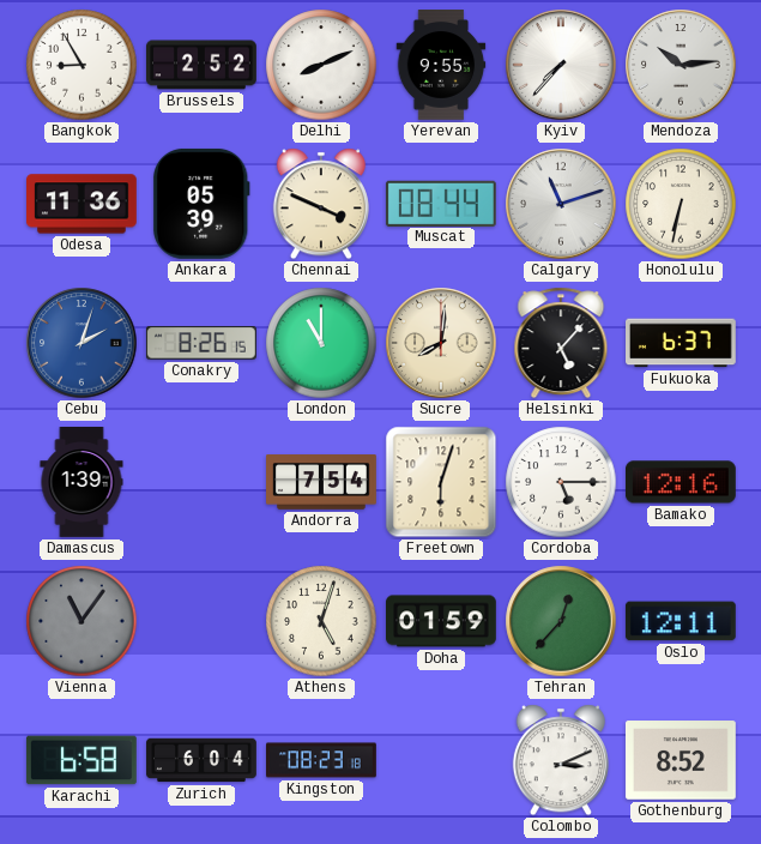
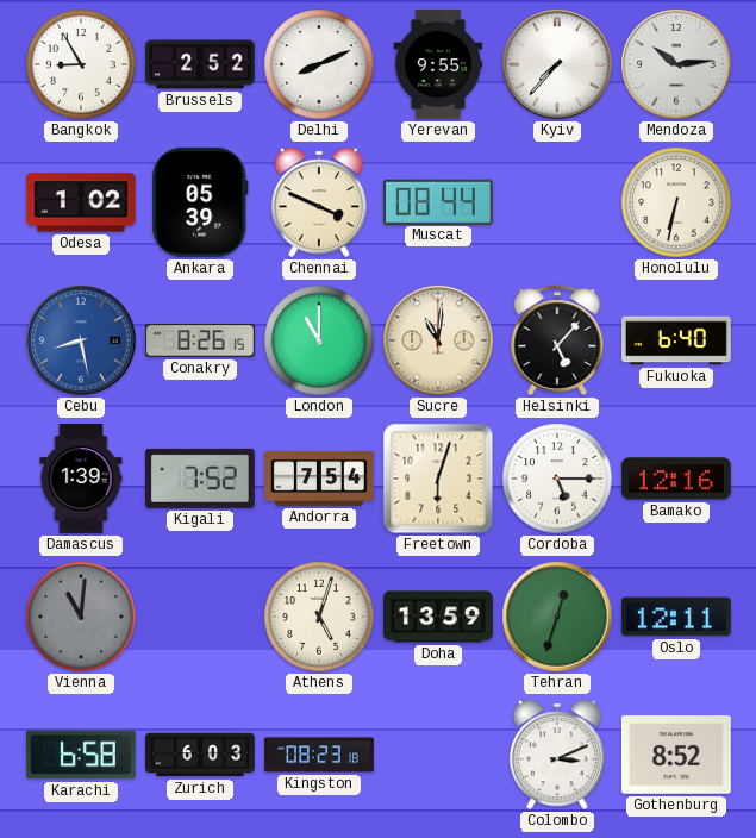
Odesa: 11:36 -> 1:02 (82, 202)
Calgary: 11:12 -> none (561, 204)
Cebu: 2:03 -> 8:28 (81, 340)
Sucre: 8:01 -> 11:01 (438, 340)
Fukuoka: 6:37 -> 6:40 (677, 340)
Kigali: none -> 7:52 (201, 479)
Vienna: 11:06 -> 11:01 (81, 617)
Doha: 01:59 -> 13:59 (439, 617)
Tehran: 12:37 -> 12:33 (557, 617)
Zurich: 6:04 -> 6:03 (200, 755)
